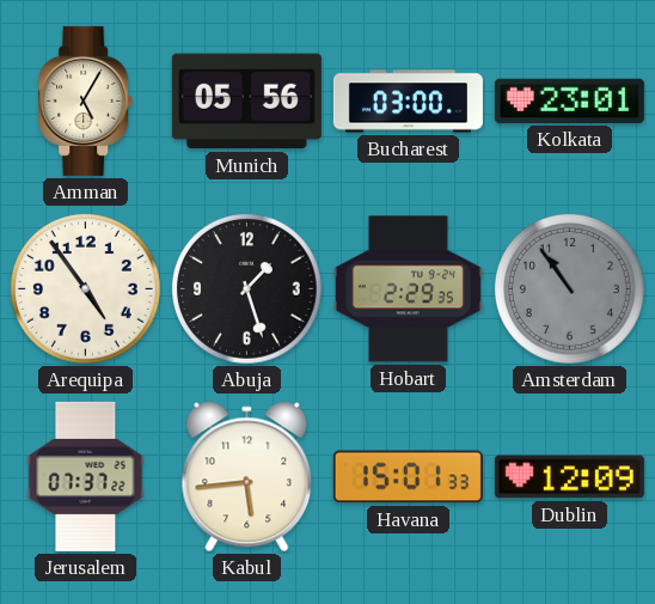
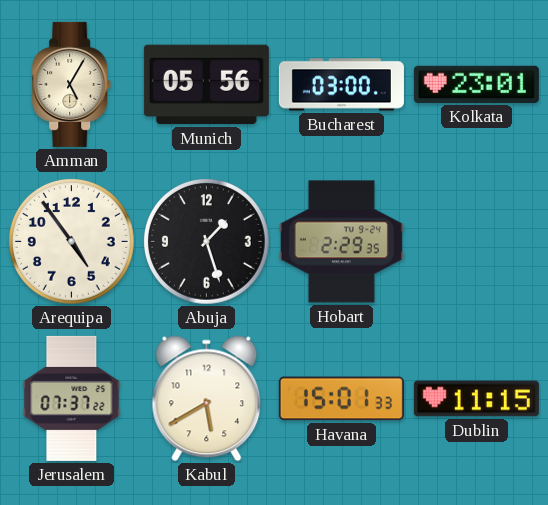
Amsterdam: 10:54 -> none (570, 289)
Kabul: 5:44 -> 5:40 (207, 399)
Dublin: 12:09 -> 11:15 (476, 399)
